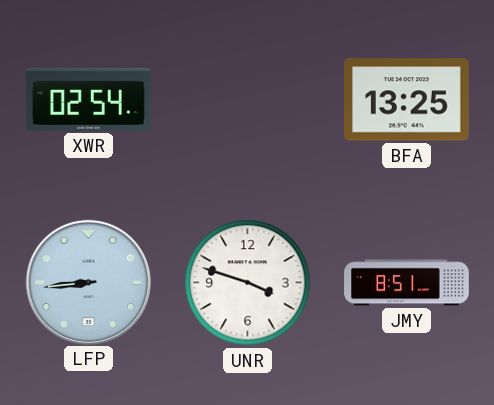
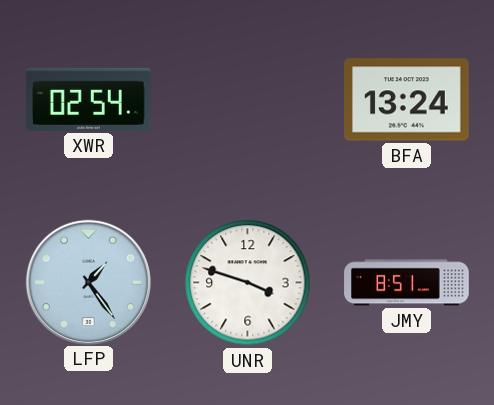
BFA: 13:25 -> 13:24 (407, 100)
LFP: 8:44 -> 1:24 (88, 282)
